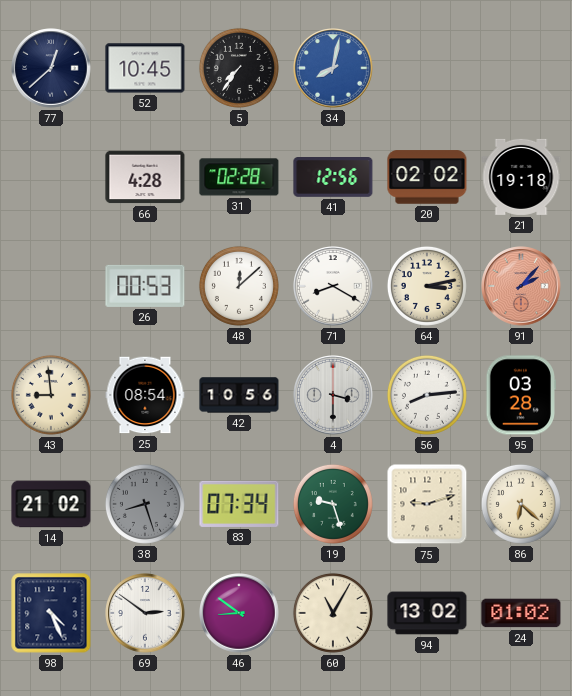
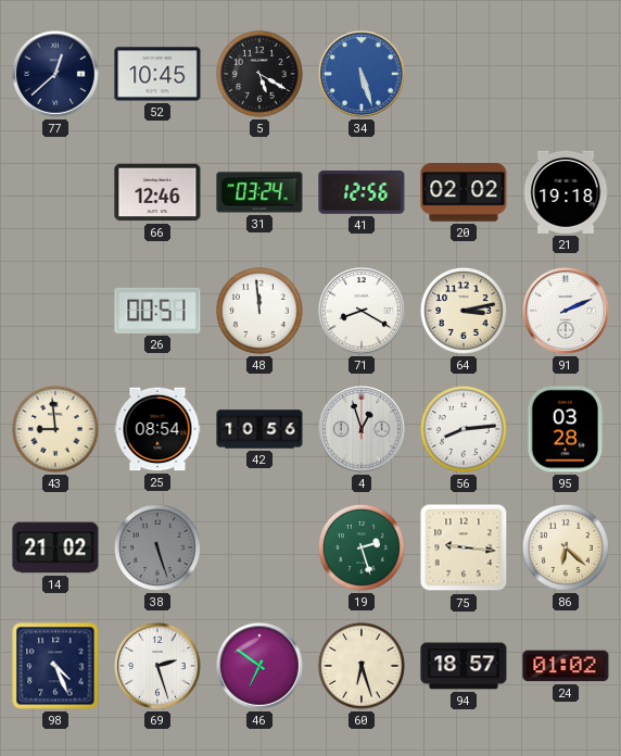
5: 7:36 -> 5:20 (259, 74)
34: 8:02 -> 5:27 (362, 74)
66: 4:28 -> 12:46 (157, 192)
31: 02:28 -> 03:24 (259, 192)
26: 00:53 -> 00:51 (157, 311)
48: 12:08 -> 11:59 (259, 311)
91: 2:07 -> 2:11 (566, 311)
91 dial: salmon -> white (566, 311)
4: 3:30 -> 12:57 (362, 429)
38: 8:27 -> 5:27 (157, 547)
83: 07:34 -> none (239, 504)
19: 9:27 -> 2:27 (362, 547)
75: 9:12 -> 9:16 (464, 547)
69: 2:51 -> 2:27 (157, 666)
46: 8:51 -> 6:51 (259, 666)
60: 11:05 -> 6:27 (362, 666)
94: 13:02 -> 18:57 (464, 666)
